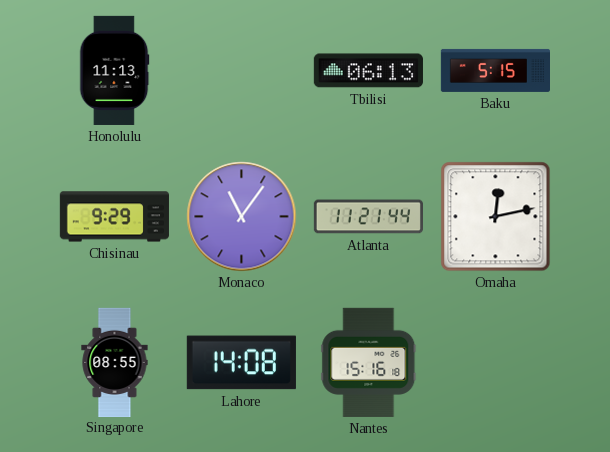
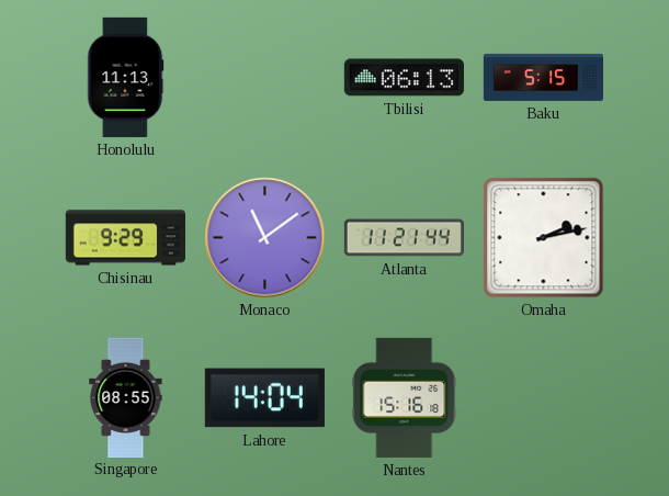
Monaco: 11:06 -> 11:09 (265, 238)
Omaha: 12:13 -> 2:13 (544, 238)
Lahore: 14:08 -> 14:04 (264, 398)
